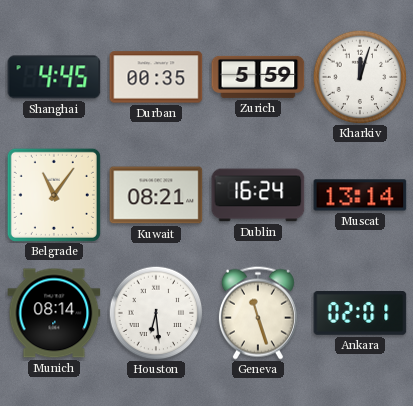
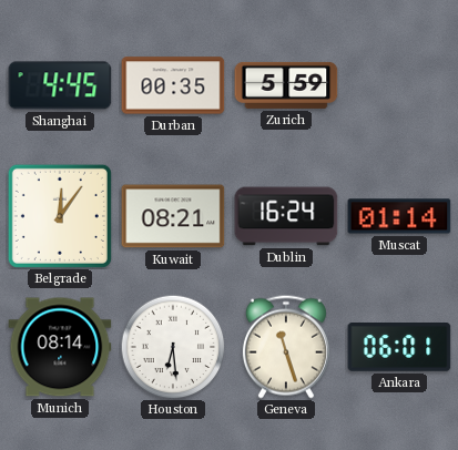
Kharkiv: 12:03 -> none (360, 77)
Belgrade: 11:06 -> 12:06 (60, 216)
Muscat: 13:14 -> 01:14 (399, 216)
Ankara: 02:01 -> 06:01 (399, 348)
